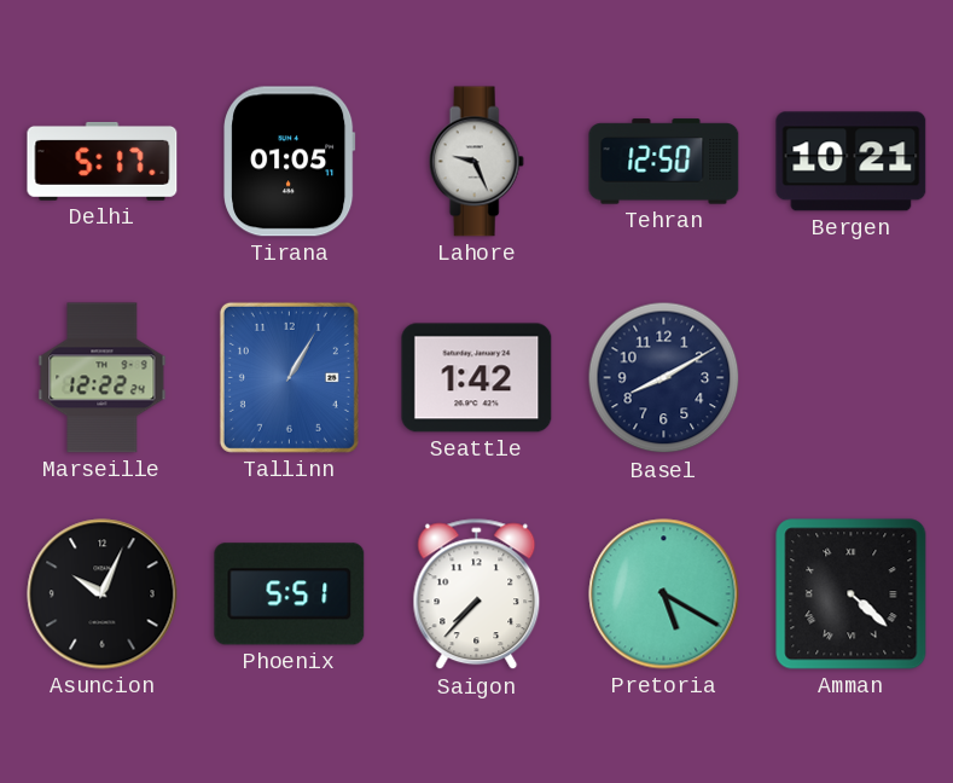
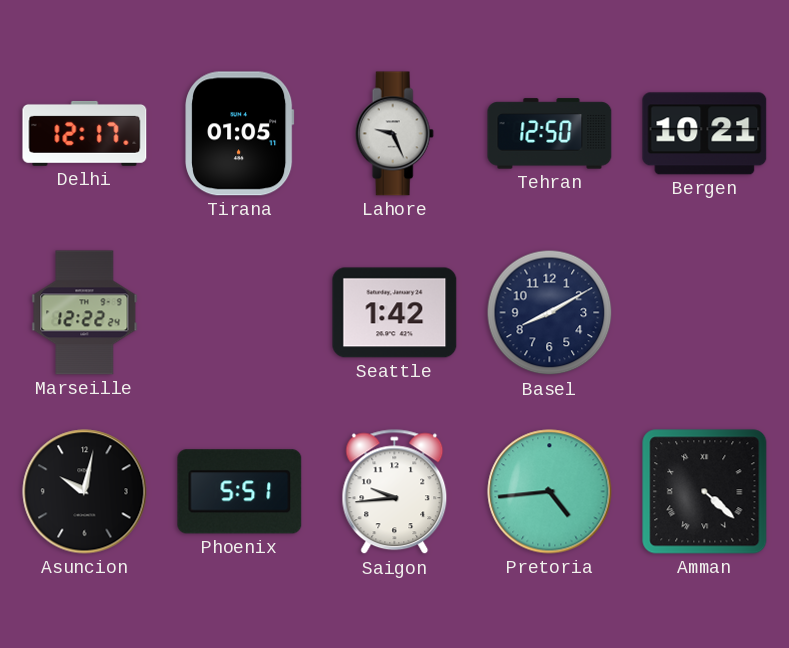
Delhi: 5:17 -> 12:17 (85, 133)
Tallinn: 1:05 -> none (289, 377)
Asuncion: 10:04 -> 10:02 (85, 492)
Saigon: 7:37 -> 9:44 (395, 492)
Pretoria: 5:20 -> 4:44 (550, 492)
